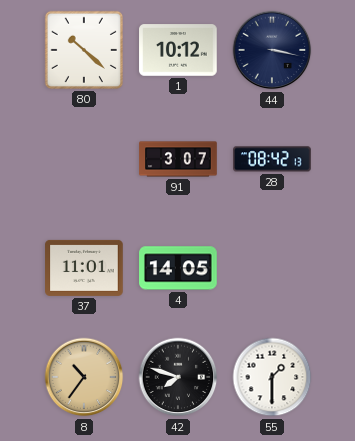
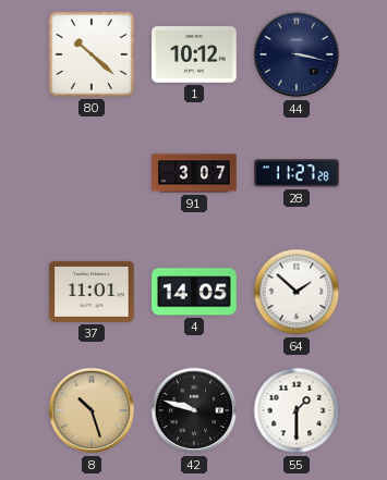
28: 08:42 -> 11:27 (297, 173)
64: none -> 1:52 (297, 292)
8: 10:36 -> 10:27 (92, 410)
42: 7:48 -> 9:48 (194, 410)
